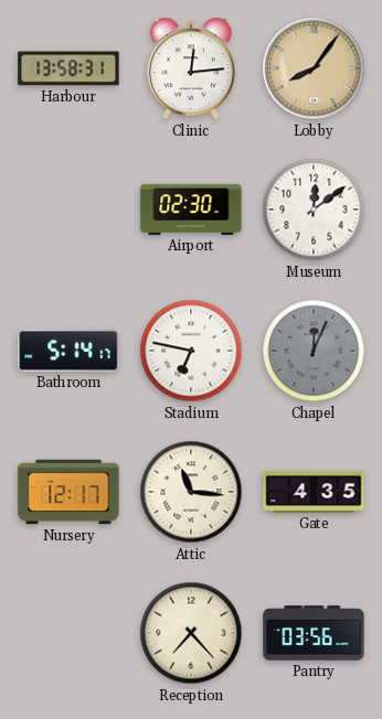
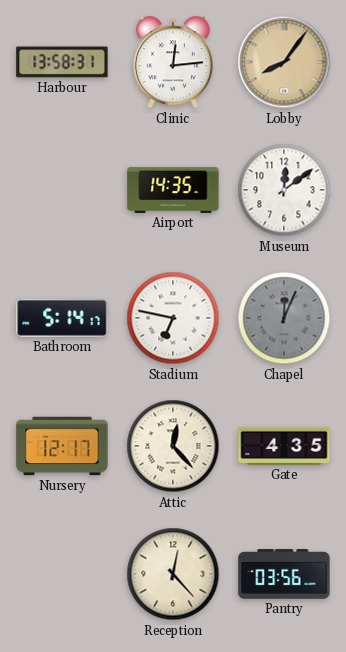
Airport: 02:30 -> 14:35 (173, 190)
Attic: 11:16 -> 12:23 (173, 446)
Reception: 7:23 -> 12:23 (173, 574)
